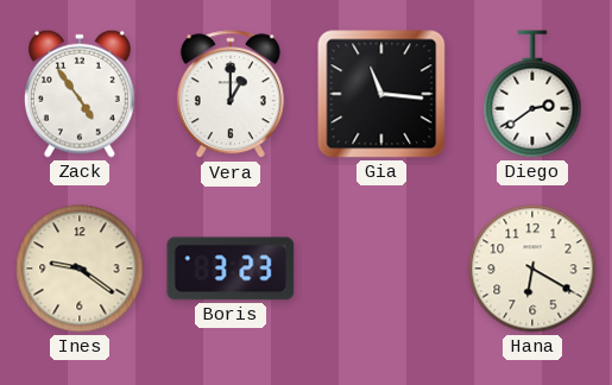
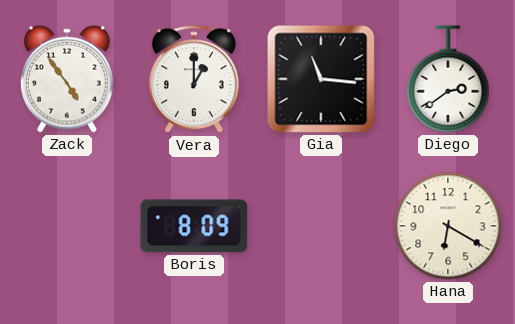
Ines: 9:21 -> none (80, 269)
Boris: 3:23 -> 8:09 (194, 226)
